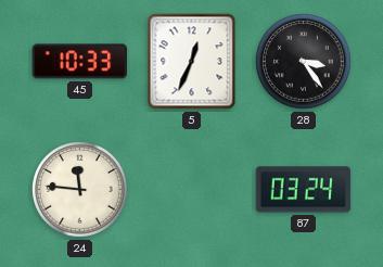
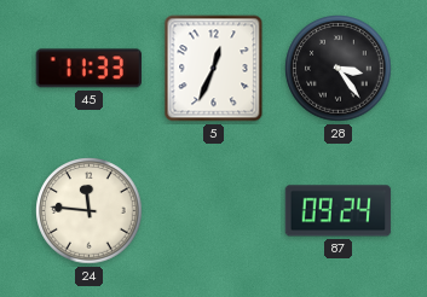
45: 10:33 -> 11:33 (88, 69)
87: 03:24 -> 09:24 (339, 211)
